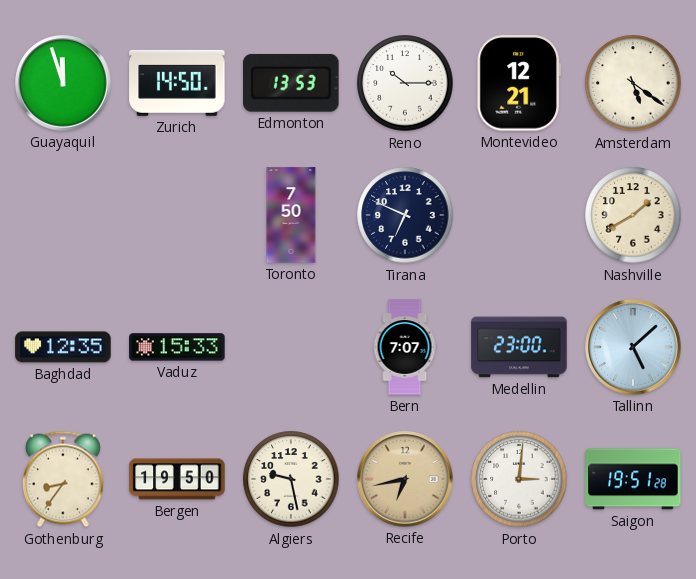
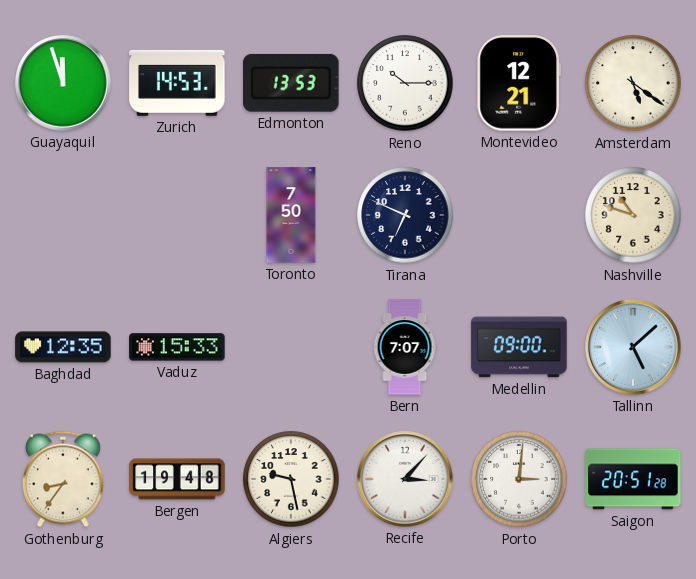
Zurich: 14:50 -> 14:53 (177, 83)
Nashville: 1:40 -> 10:48 (633, 215)
Medellin: 23:00 -> 09:00 (519, 347)
Bergen: 19:50 -> 19:48 (177, 479)
Recife: 6:43 -> 3:07 (405, 479)
Recife dial: champagne -> white (405, 479)
Saigon: 19:51 -> 20:51 (633, 479)
